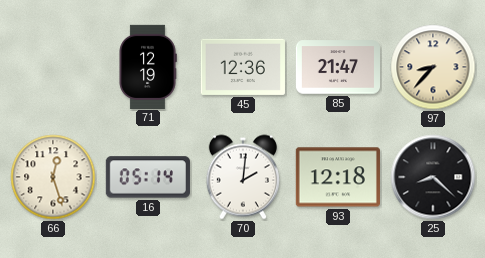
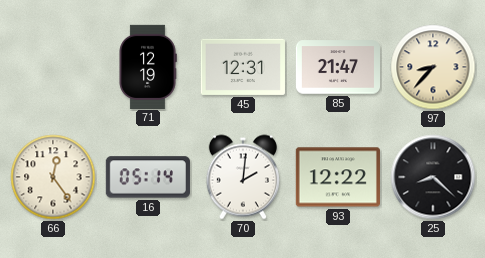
45: 12:36 -> 12:31 (243, 67)
66: 12:27 -> 12:24 (53, 177)
93: 12:18 -> 12:22 (338, 177)
